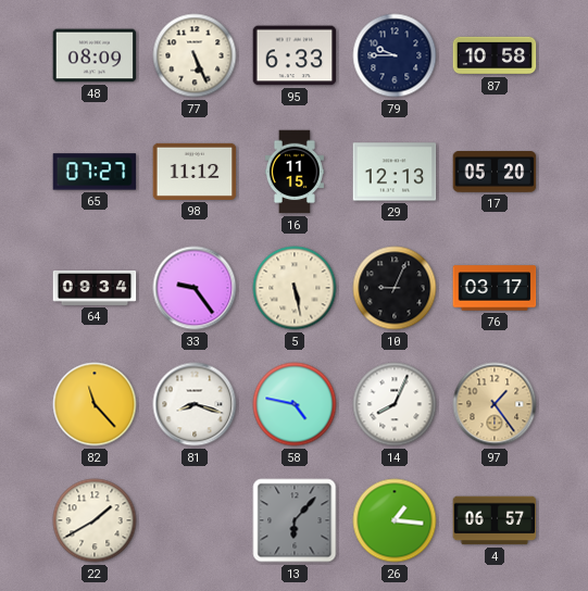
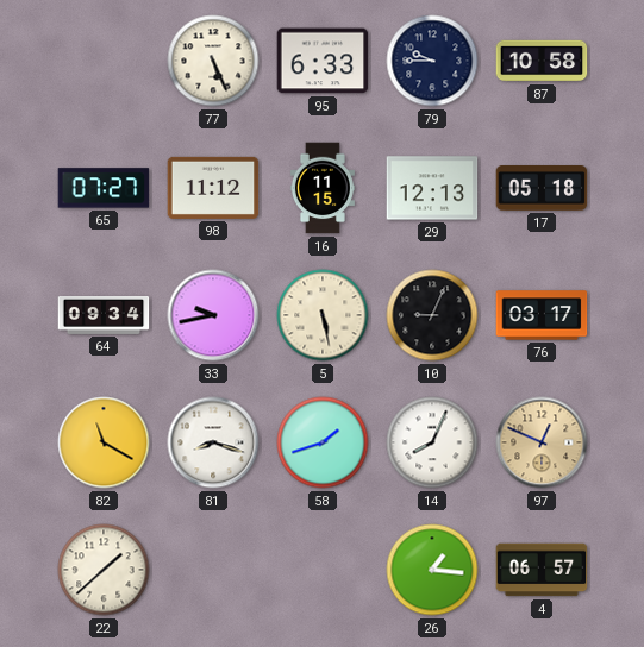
48: 08:09 -> none (95, 55)
17: 05:20 -> 05:18 (542, 189)
33: 9:24 -> 9:43 (213, 315)
82: 11:23 -> 11:20 (104, 442)
58: 4:47 -> 1:42 (323, 442)
97: 1:24 -> 12:49 (542, 442)
22: 1:40 -> 1:38 (104, 570)
13: 6:07 -> none (295, 520)
